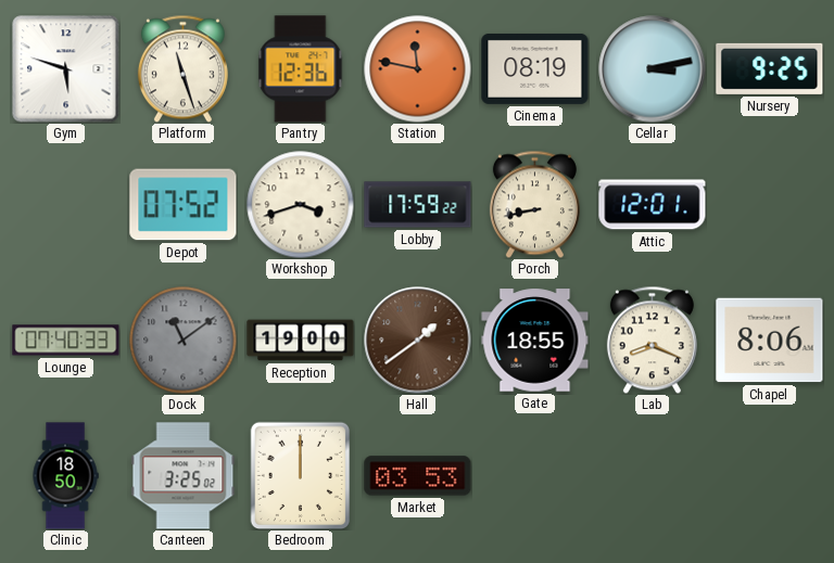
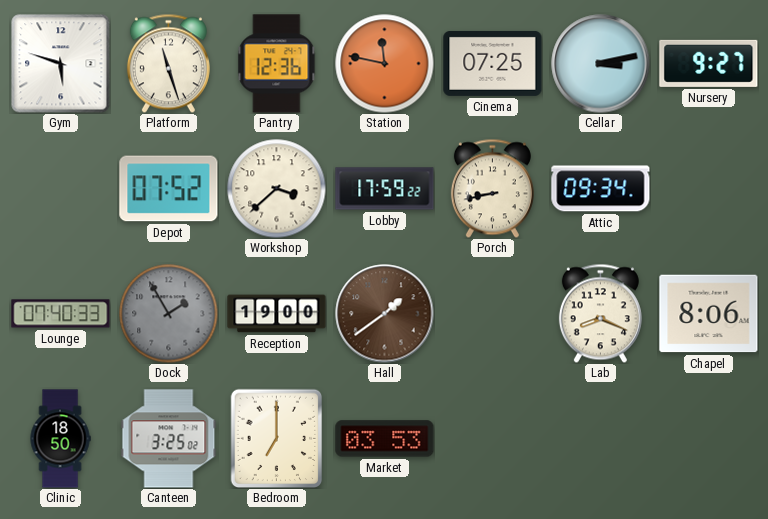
Cinema: 08:19 -> 07:25 (493, 63)
Nursery: 9:25 -> 9:27 (709, 63)
Workshop: 3:42 -> 3:38 (277, 189)
Attic: 12:01 -> 09:34 (601, 189)
Dock: 11:09 -> 1:55 (169, 314)
Gate: 18:55 -> none (535, 341)
Bedroom: 12:00 -> 7:00 (277, 438)
